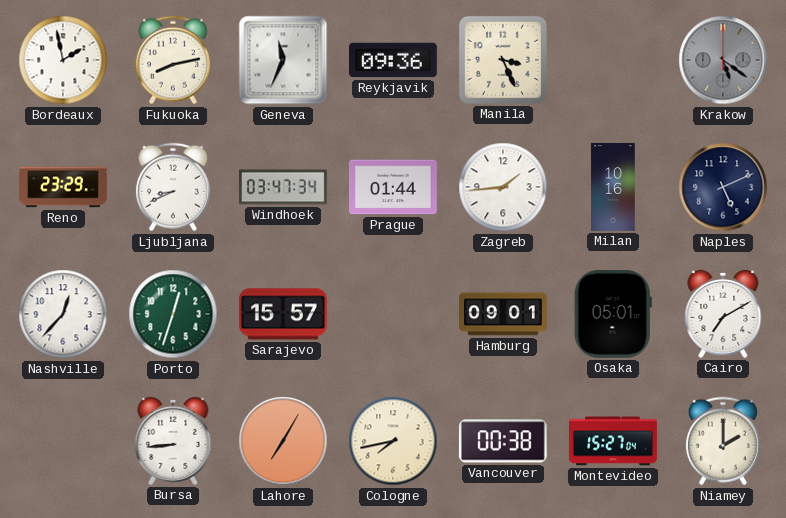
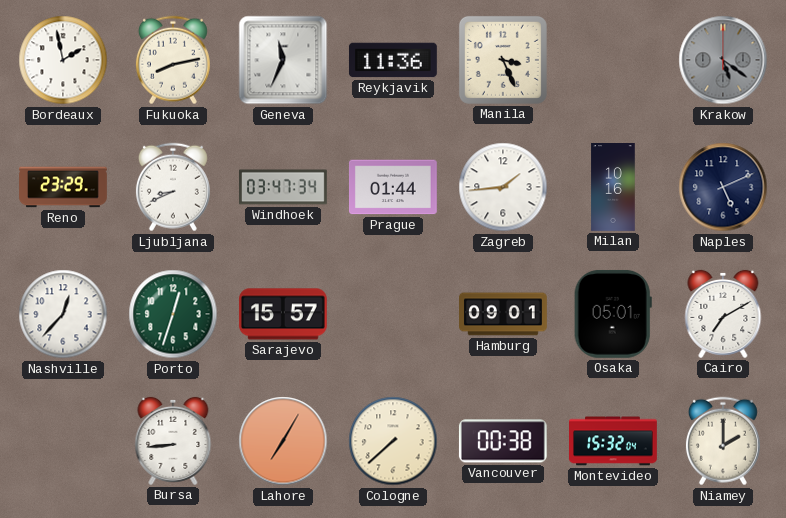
Reykjavik: 09:36 -> 11:36 (393, 60)
Cologne: 7:43 -> 7:38 (393, 441)
Montevideo: 15:27 -> 15:32 (614, 441)
